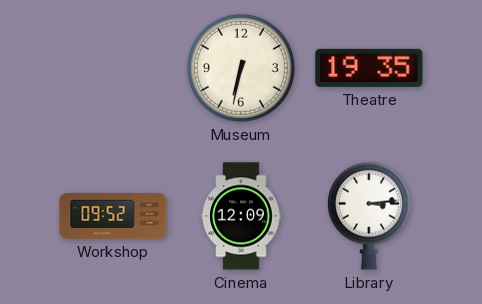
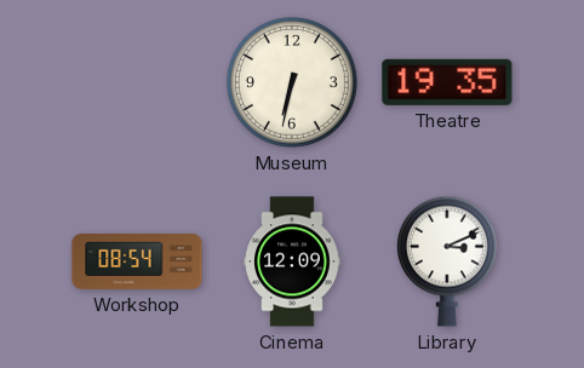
Workshop: 09:52 -> 08:54 (137, 263)
Library: 3:14 -> 3:11 (447, 261)
